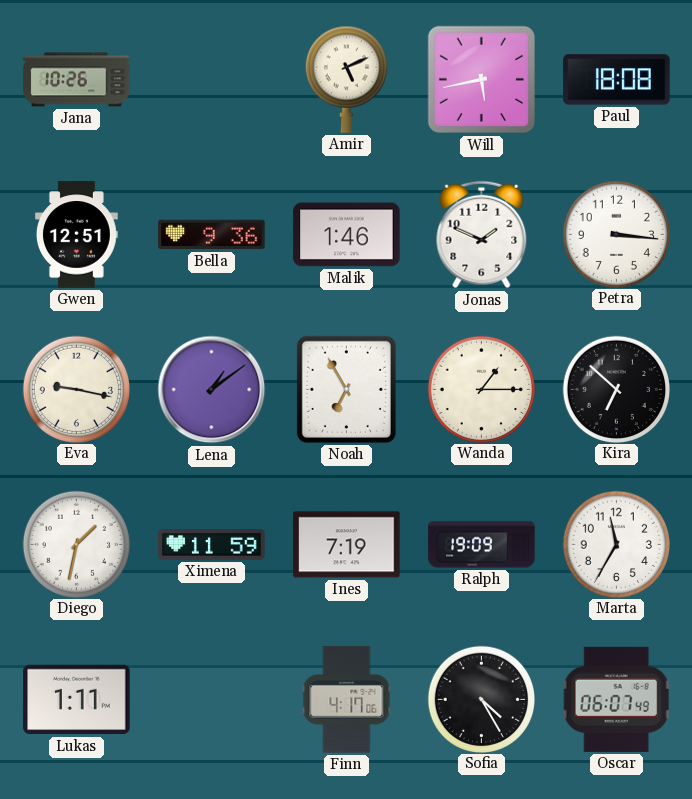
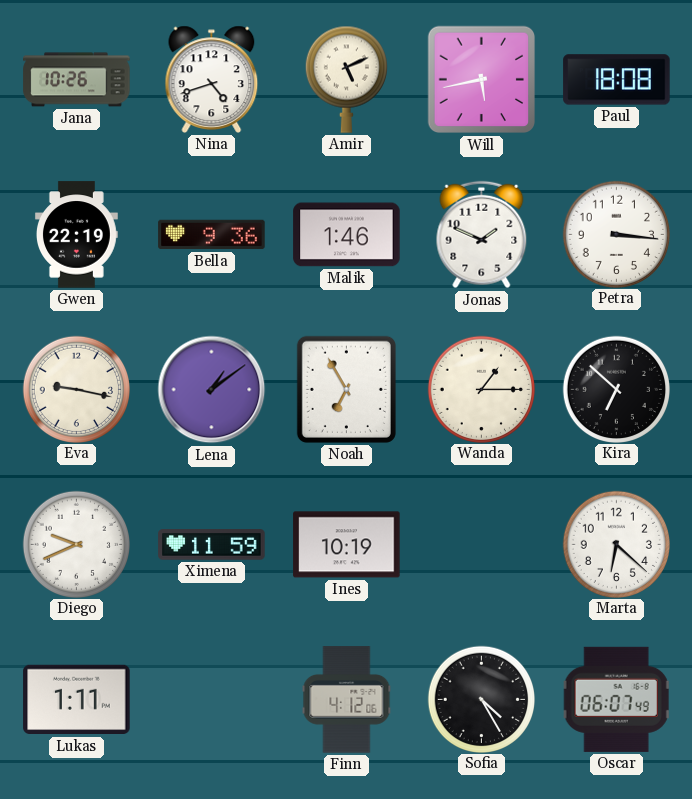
Nina: none -> 4:42 (212, 79)
Gwen: 12:51 -> 22:19 (76, 235)
Diego: 1:32 -> 9:41 (76, 544)
Ines: 7:19 -> 10:19 (347, 545)
Ralph: 19:09 -> none (482, 545)
Marta: 11:35 -> 6:22 (616, 544)
Finn: 4:17 -> 4:12 (347, 700)
